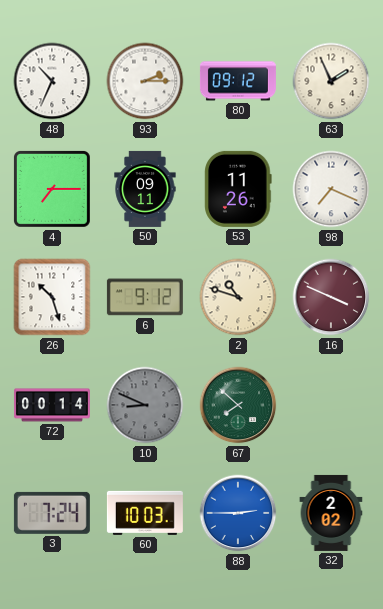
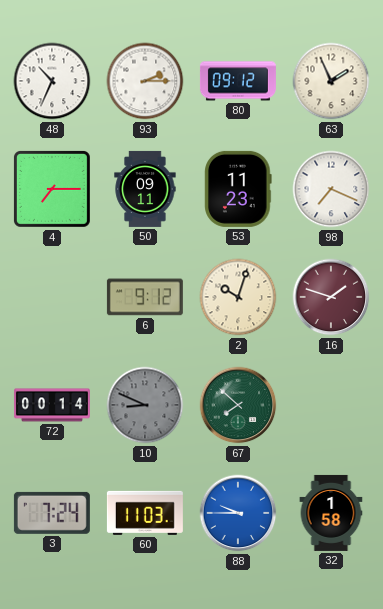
53: 11:26 -> 11:23 (238, 189)
26: 10:27 -> none (52, 297)
2: 10:48 -> 10:03 (238, 297)
16: 3:49 -> 1:48 (331, 297)
60: 10:03 -> 11:03 (145, 513)
88: 2:45 -> 9:45 (238, 513)
32: 2:02 -> 1:58 (331, 513)
